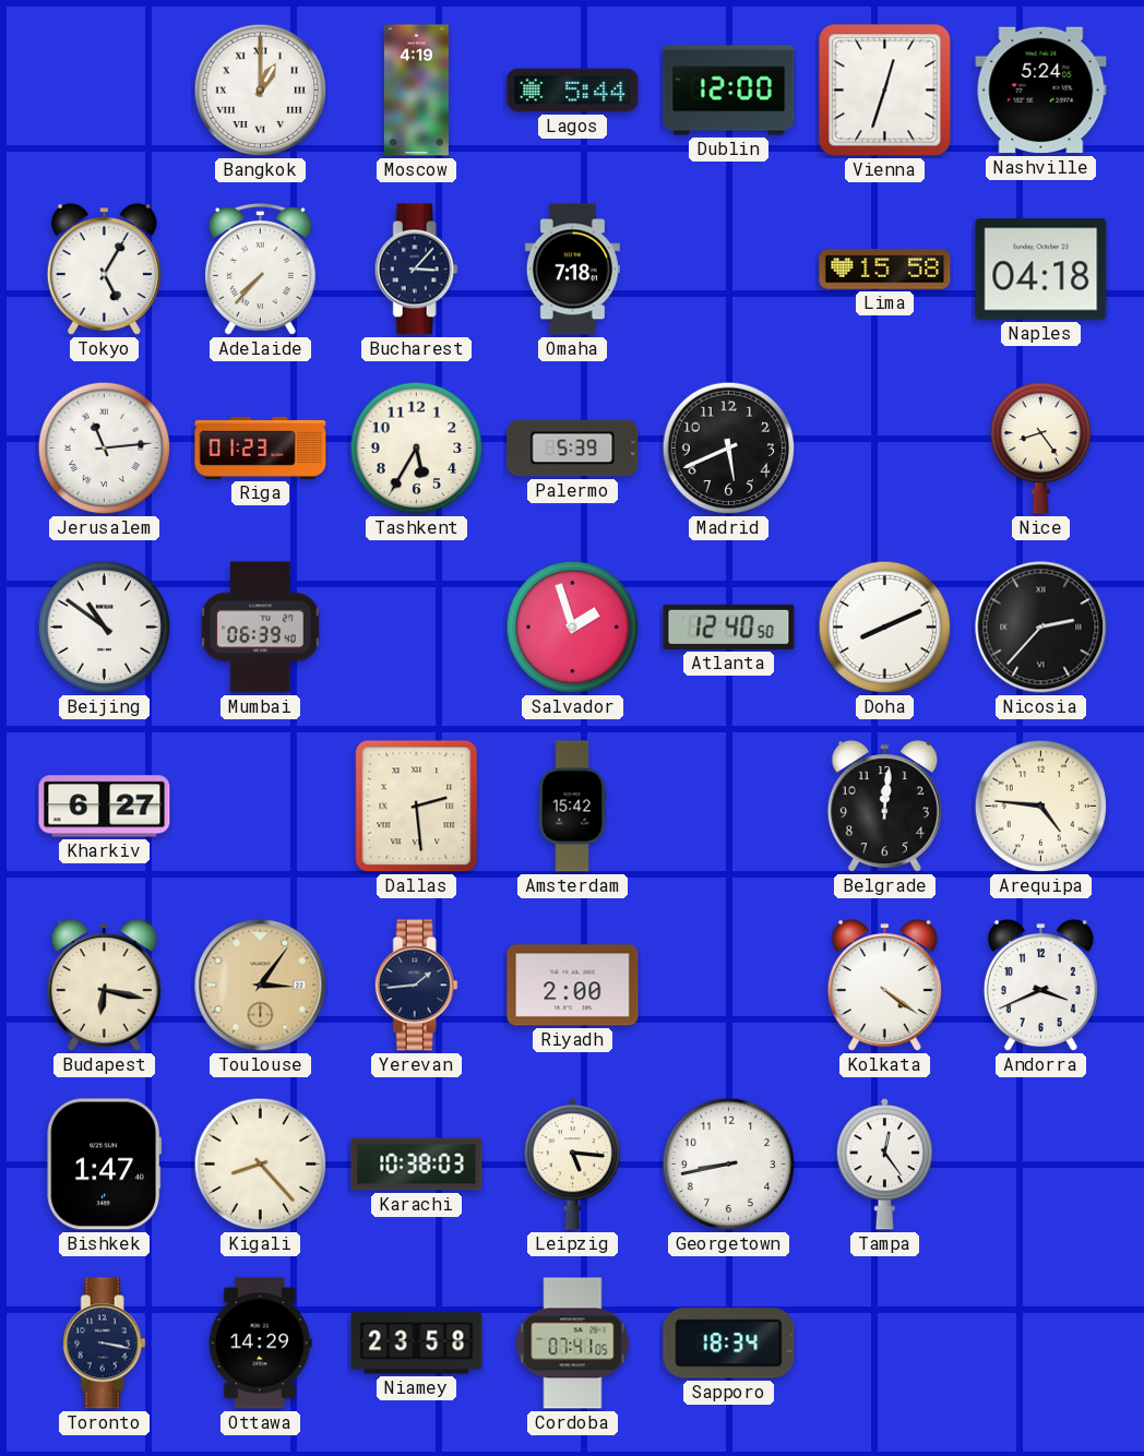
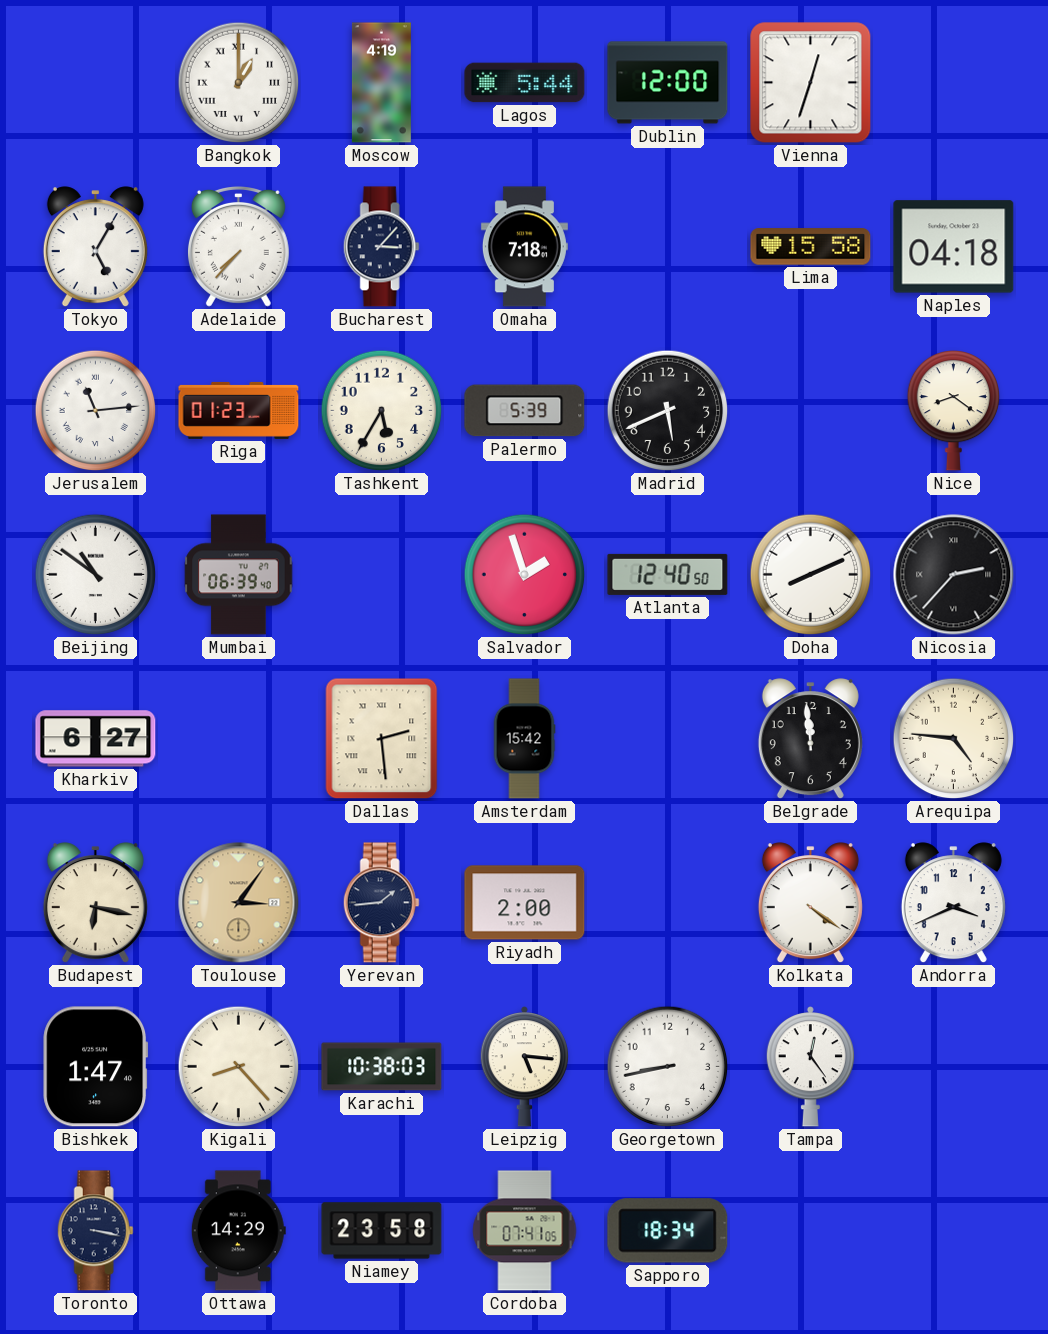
Nashville: 5:24 -> none (1041, 91)
Nice: 8:24 -> 8:21 (953, 411)
Belgrade: 12:01 -> 11:59 (810, 739)
